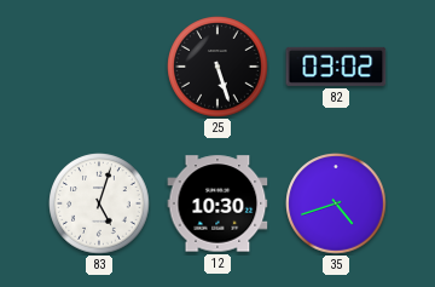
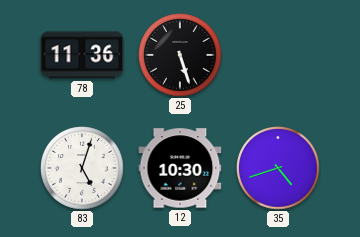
78: none -> 11:36 (82, 55)
82: 03:02 -> none (336, 67)
